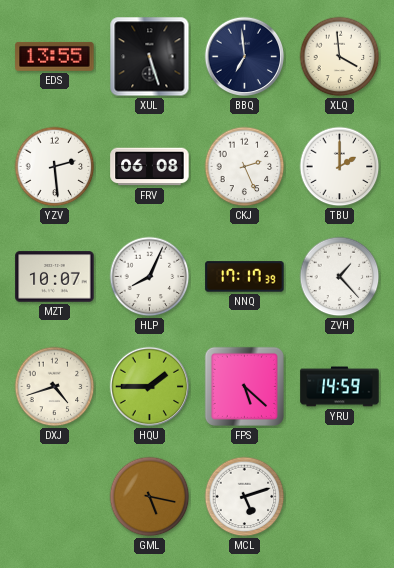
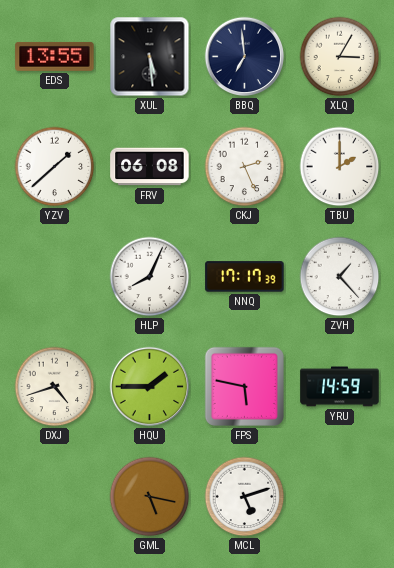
XUL: 5:27 -> 5:29 (150, 57)
XLQ: 3:59 -> 3:05 (340, 57)
YZV: 2:29 -> 1:38 (55, 167)
MZT: 10:07 -> none (55, 277)
FPS: 5:22 -> 5:47 (244, 386)
